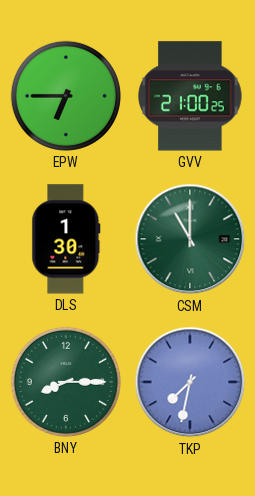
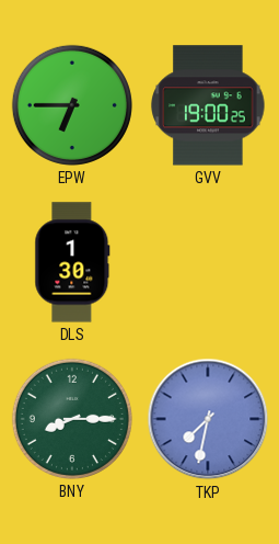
GVV: 21:00 -> 19:00 (208, 105)
CSM: 11:00 -> none (190, 239)
